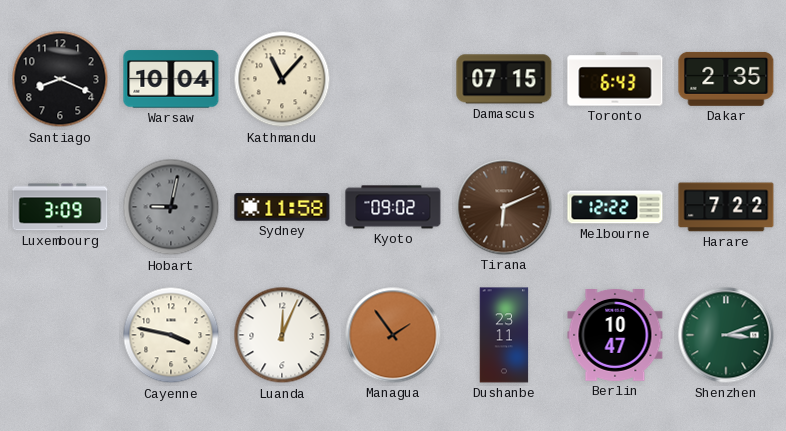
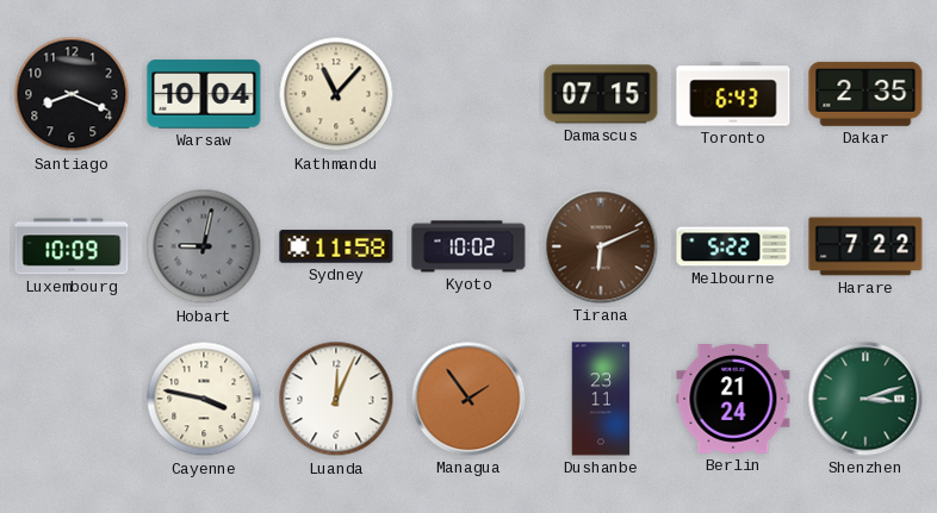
Luxembourg: 3:09 -> 10:09 (72, 246)
Kyoto: 09:02 -> 10:02 (468, 246)
Melbourne: 12:22 -> 5:22 (733, 246)
Berlin: 10:47 -> 21:24 (733, 400)
